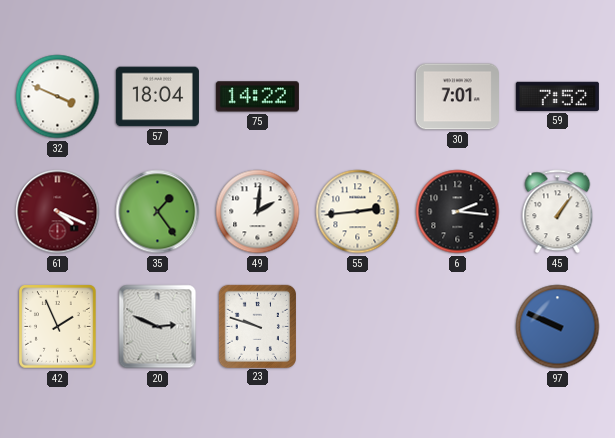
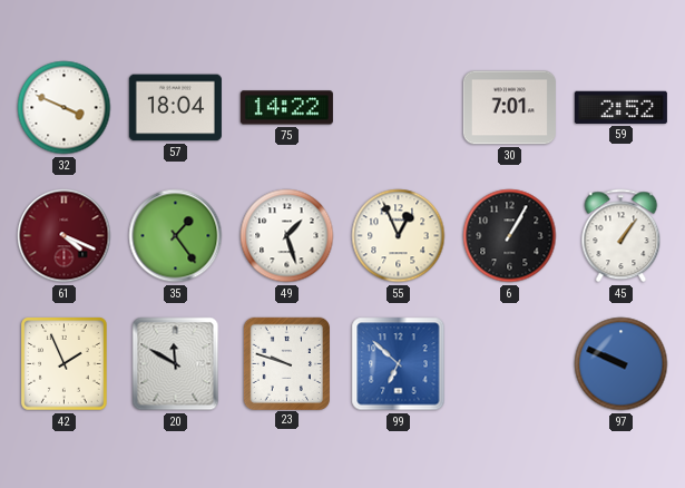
59: 7:52 -> 2:52 (620, 107)
49: 2:01 -> 1:27 (287, 236)
55: 2:44 -> 12:56 (399, 236)
6: 2:16 -> 1:05 (510, 236)
20: 2:49 -> 11:50 (176, 364)
99: none -> 6:52 (399, 364)
